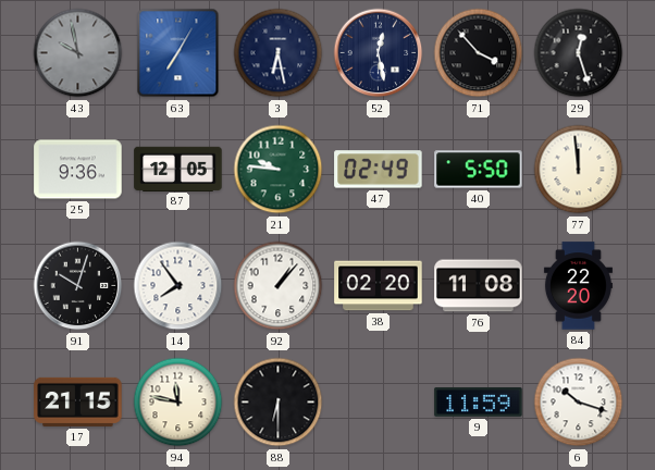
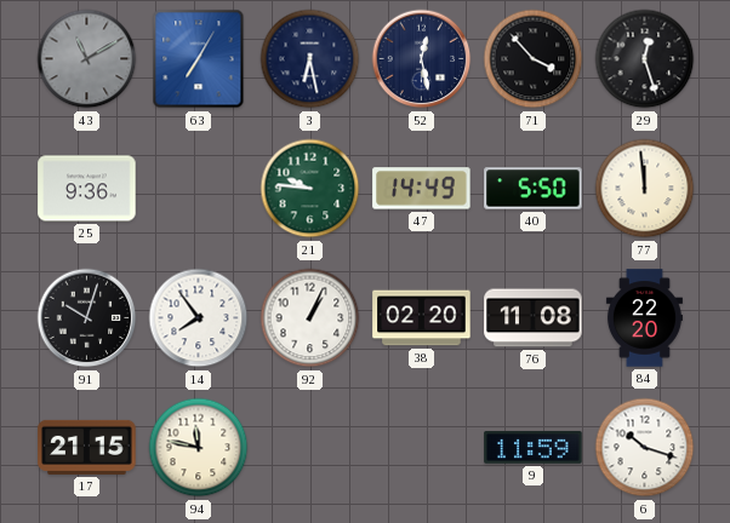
43: 9:58 -> 11:10 (87, 59)
87: 12:05 -> none (178, 169)
47: 02:49 -> 14:49 (422, 189)
92: 1:07 -> 1:04 (310, 318)
88: 6:30 -> none (279, 403)
